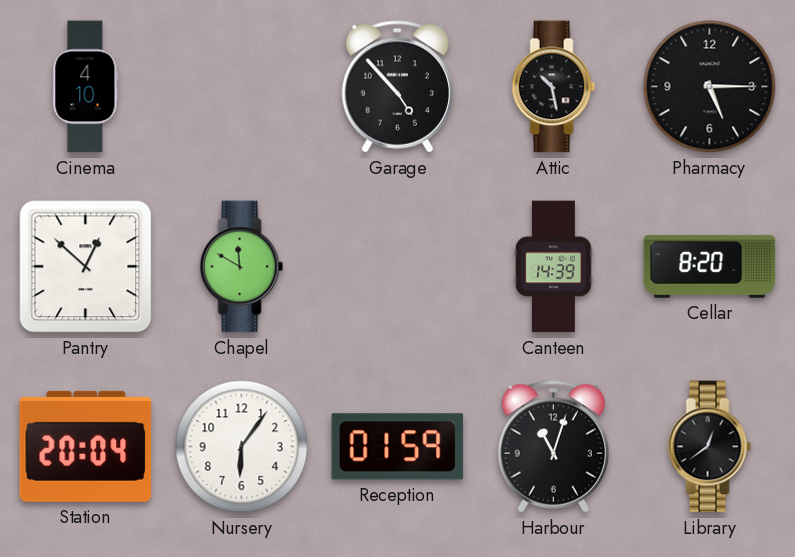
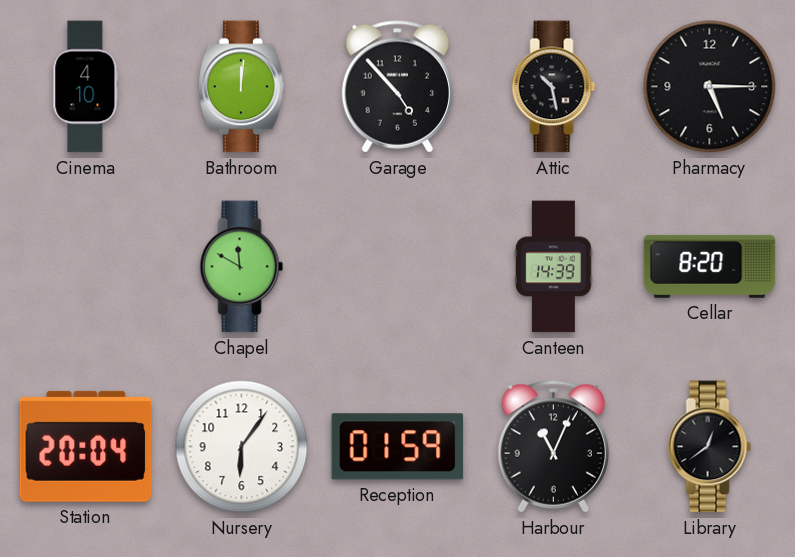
Bathroom: none -> 12:01 (242, 87)
Pantry: 12:52 -> none (86, 267)
Harbour: 11:03 -> 11:04 (553, 447)
